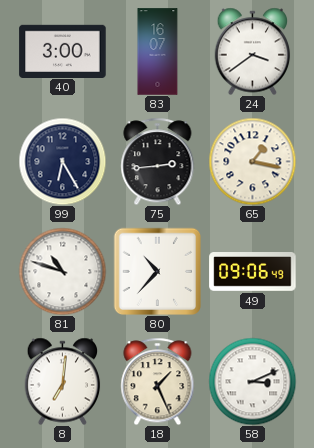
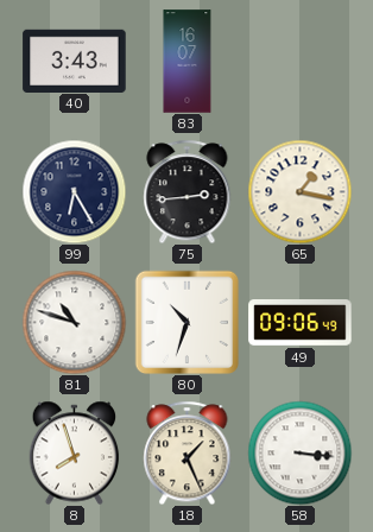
40: 3:00 -> 3:43 (75, 61)
24: 3:39 -> none (253, 51)
80: 10:37 -> 10:33 (186, 322)
8: 7:01 -> 7:57 (75, 452)
58: 3:11 -> 3:16 (299, 452)
